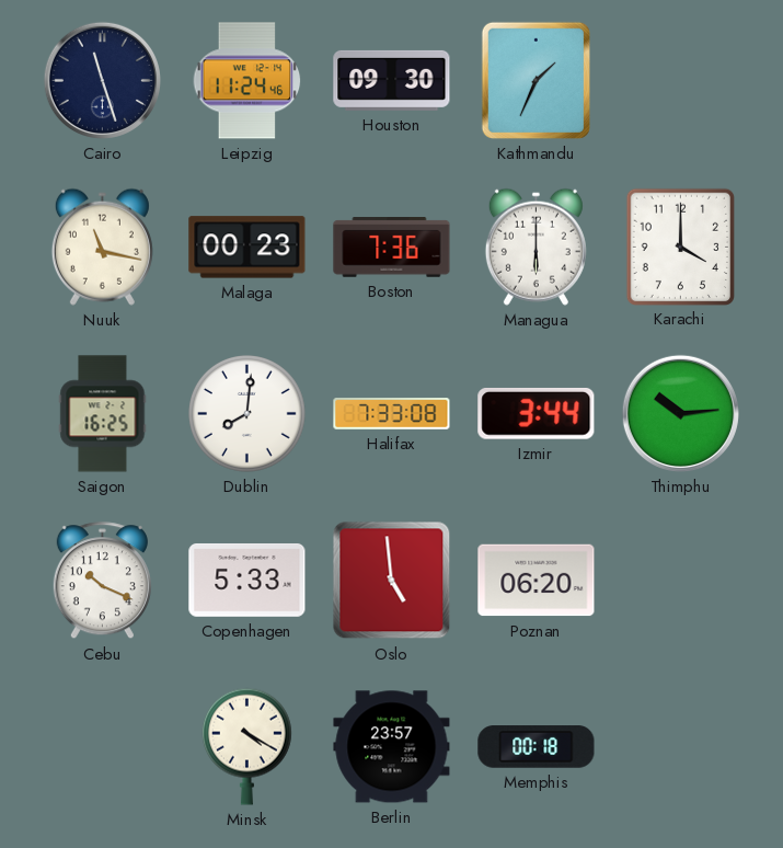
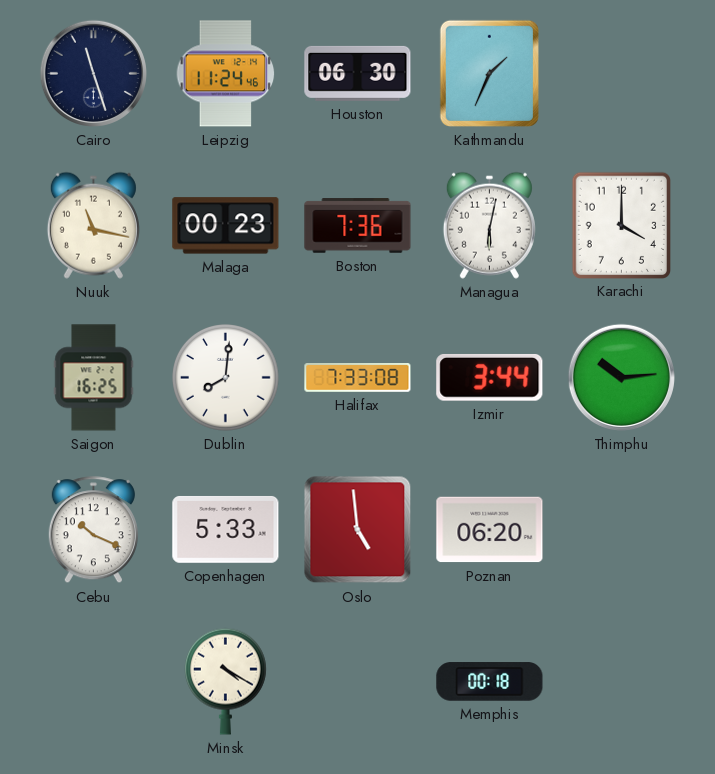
Houston: 09:30 -> 06:30 (358, 73)
Managua: 6:00 -> 6:02 (489, 225)
Berlin: 23:57 -> none (392, 747)
